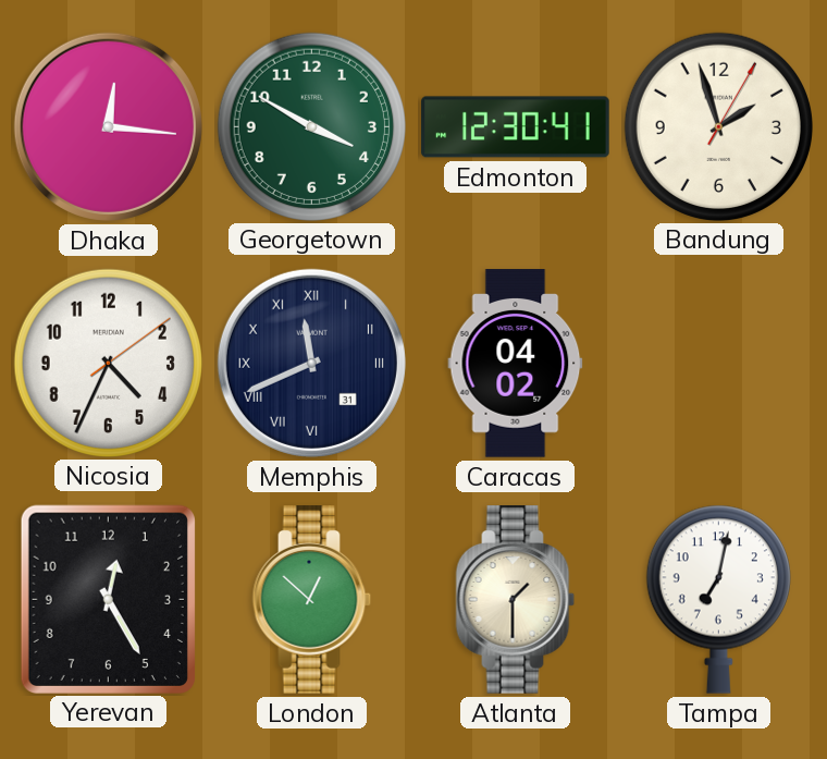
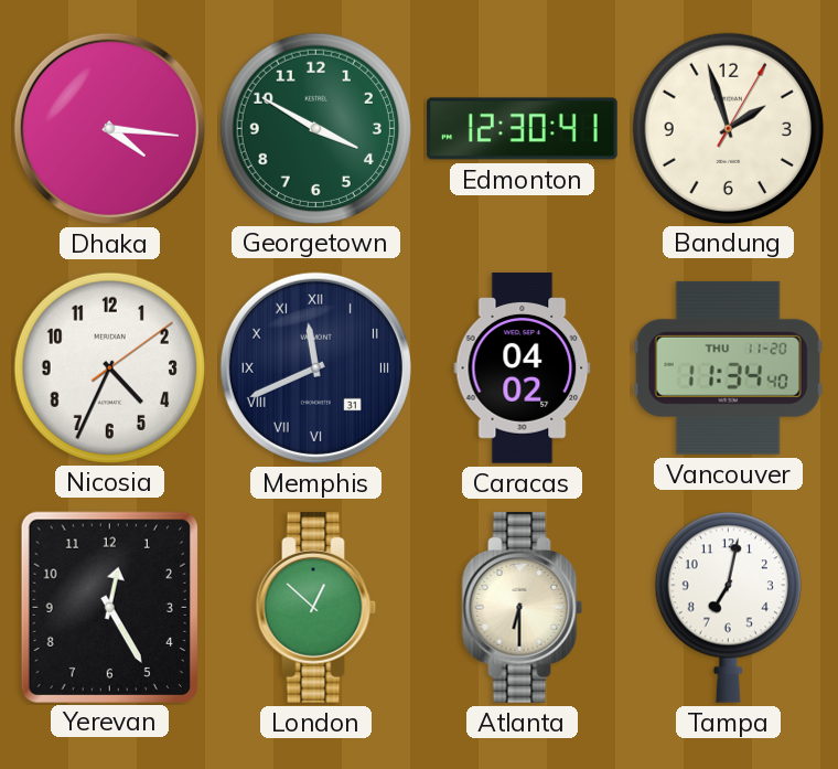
Dhaka: 12:16 -> 4:16 (109, 128)
Vancouver: none -> 11:34 (728, 367)
Atlanta: 1:30 -> 6:30 (523, 608)
